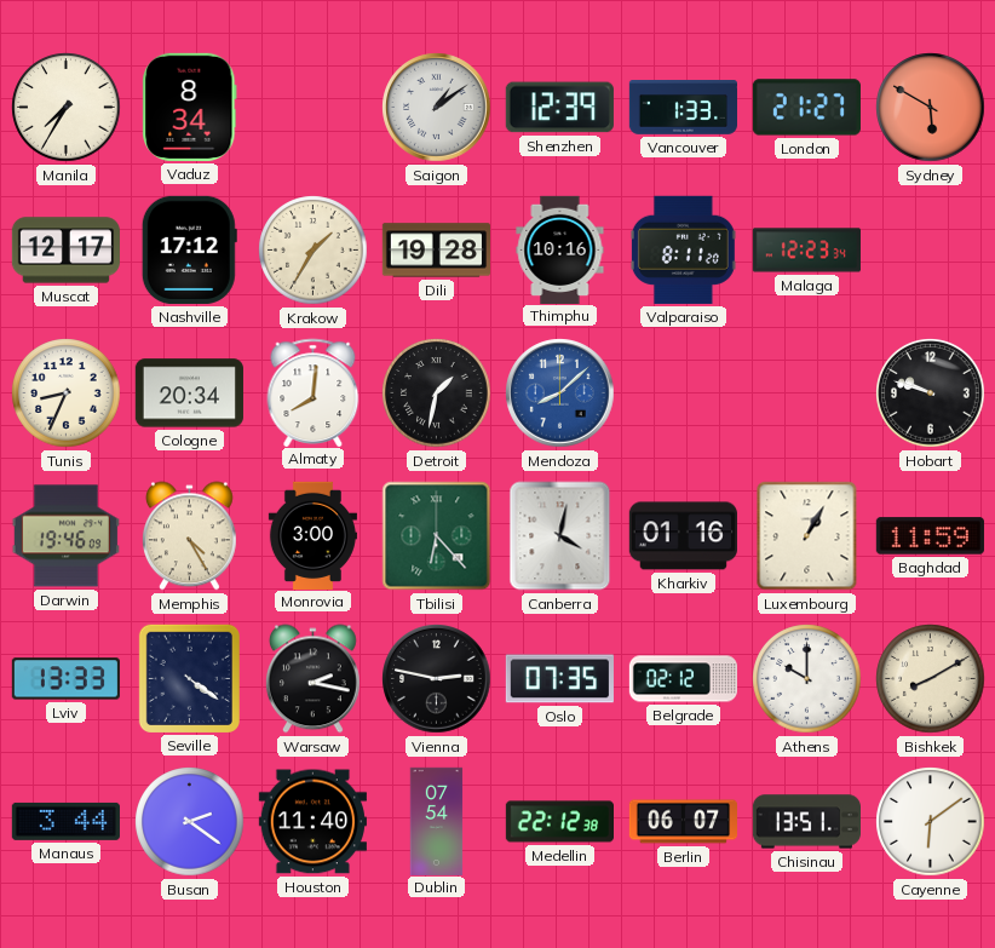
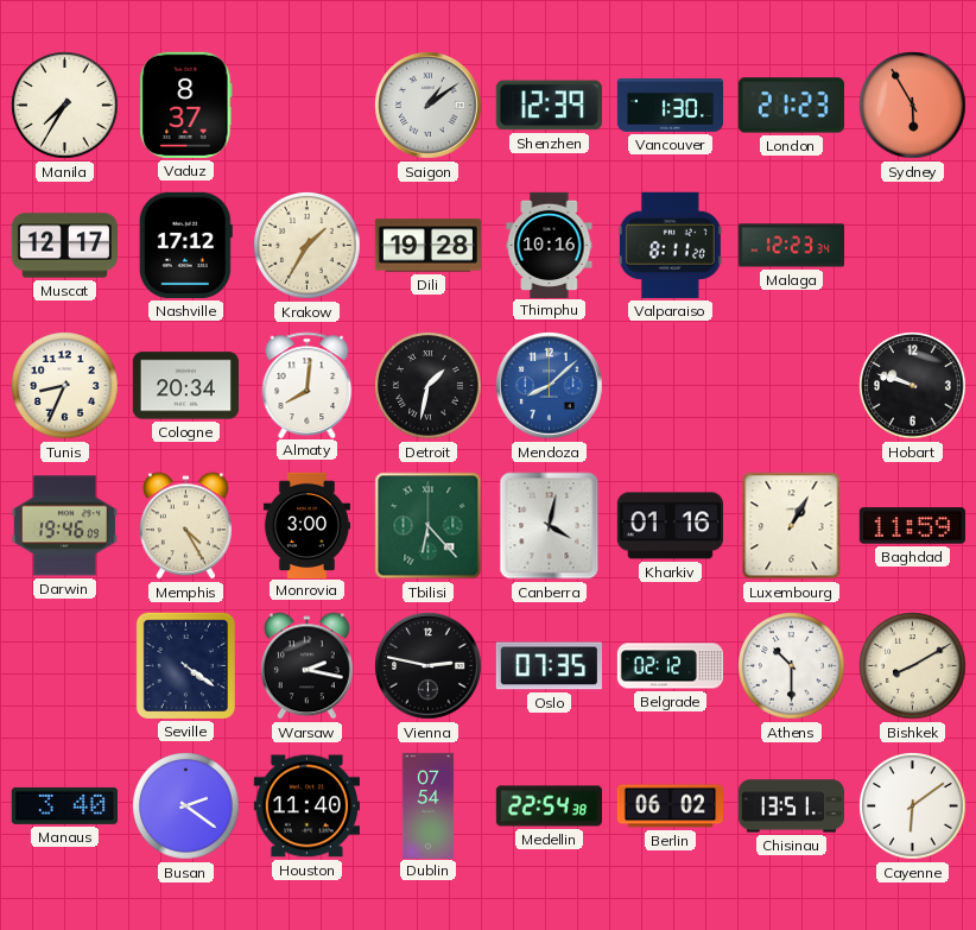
Vaduz: 8:34 -> 8:37 (186, 105)
Vancouver: 1:33 -> 1:30 (670, 106)
London: 21:27 -> 21:23 (791, 106)
Sydney: 5:50 -> 5:55 (913, 106)
Lviv: 13:33 -> none (65, 679)
Athens: 10:00 -> 10:30 (792, 666)
Manaus: 3:44 -> 3:40 (64, 805)
Medellin: 22:12 -> 22:54 (549, 806)
Berlin: 06:07 -> 06:02 (670, 806)
